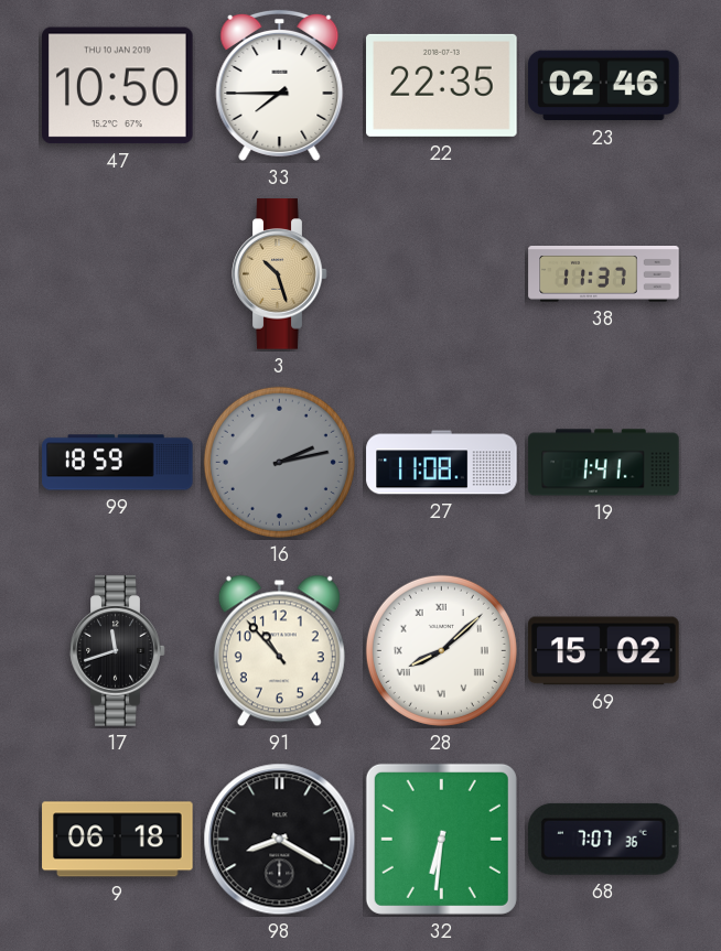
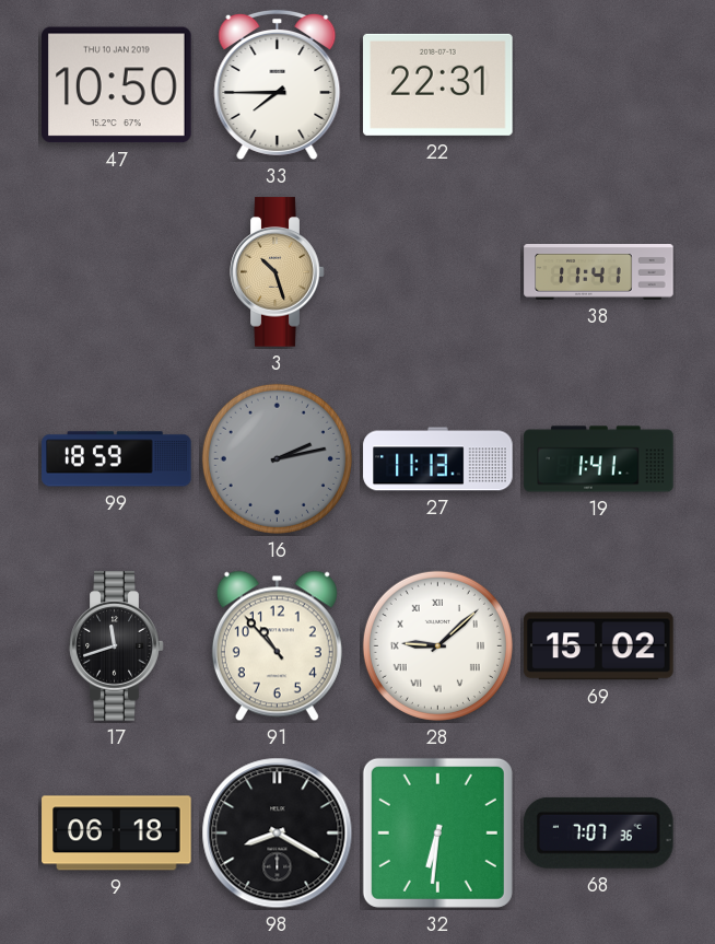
22: 22:35 -> 22:31 (438, 84)
23: 02:46 -> none (604, 86)
38: 11:37 -> 11:41 (599, 272)
27: 11:08 -> 11:13 (438, 459)
28: 8:08 -> 9:08 (437, 645)
